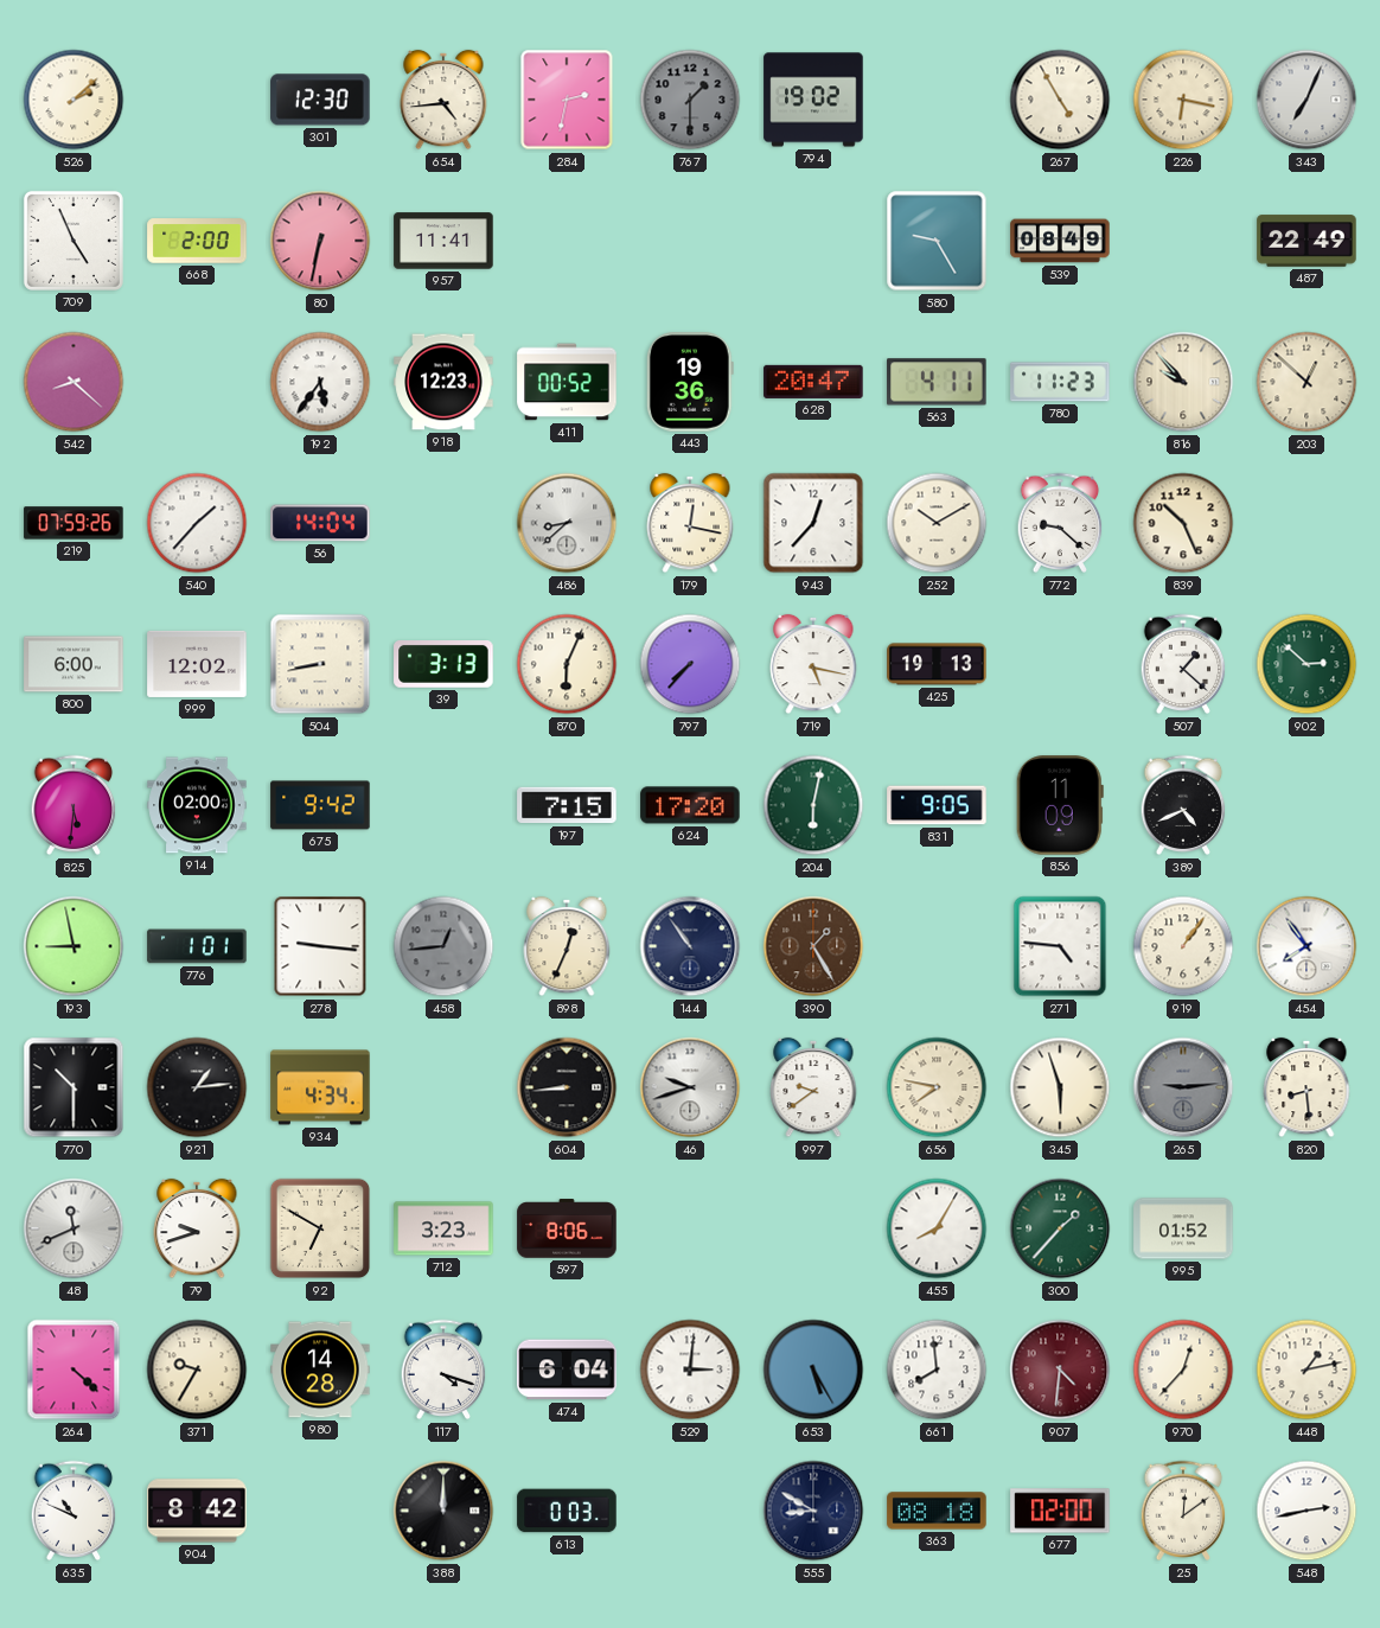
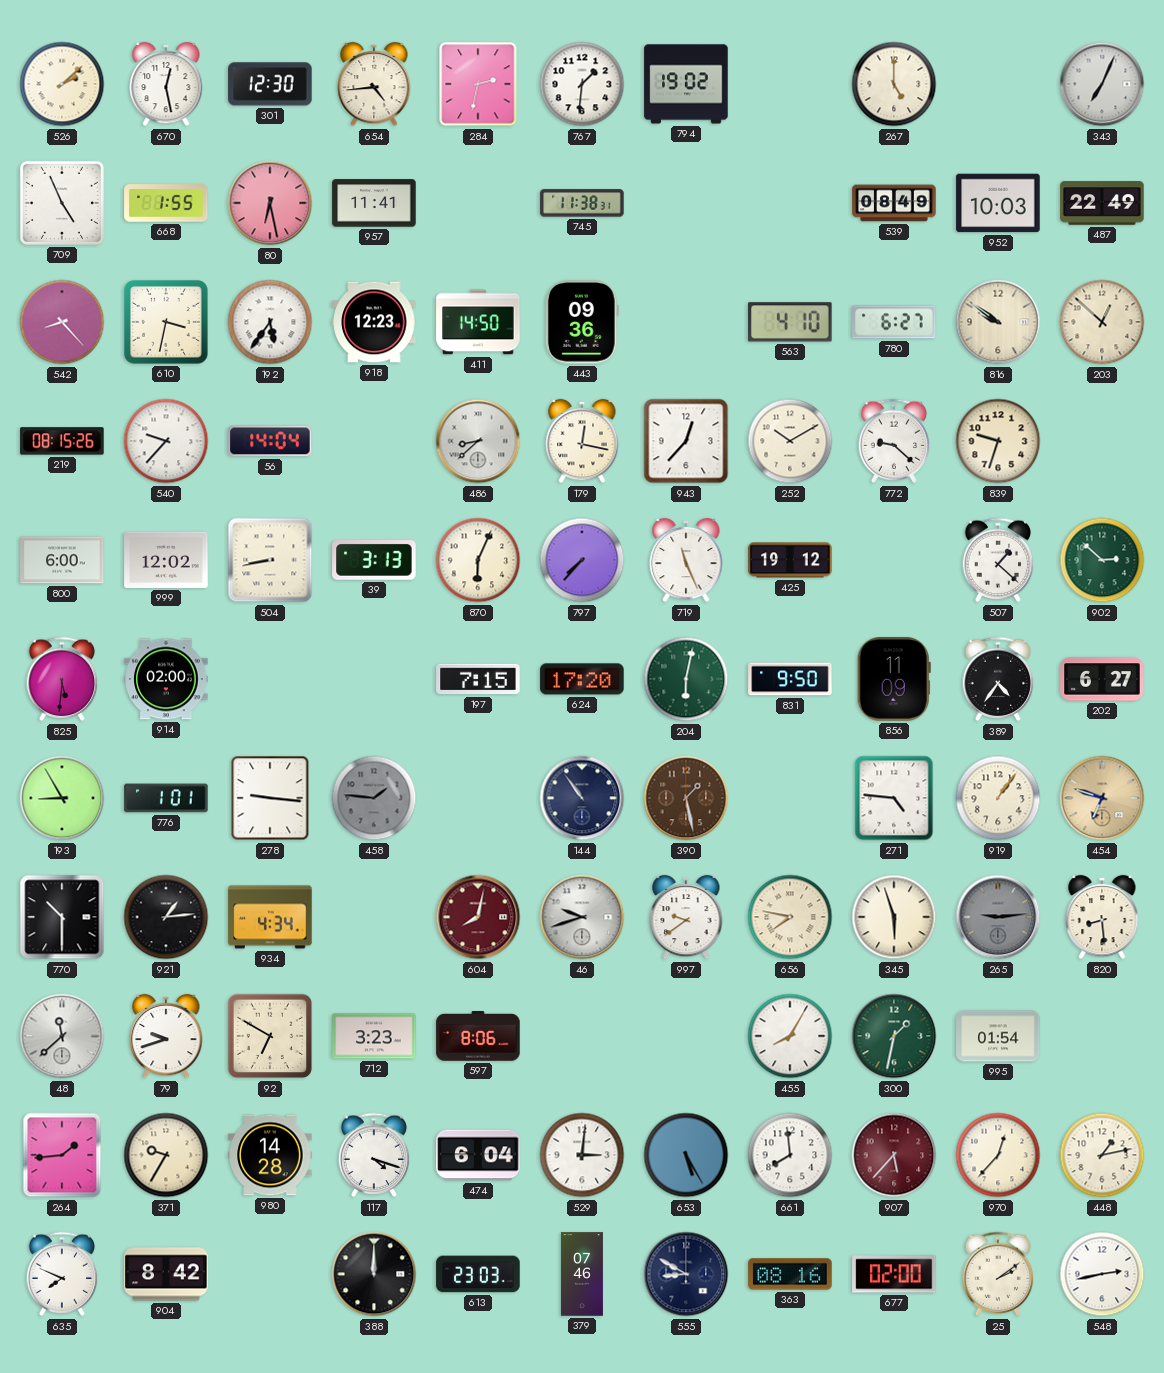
670: none -> 12:28 (166, 84)
767: 1:30 -> 1:31 (582, 84)
767 dial: grey -> white (582, 84)
267: 4:55 -> 5:00 (894, 84)
226: 6:17 -> none (1183, 100)
668: 2:00 -> 1:55 (166, 203)
80: 6:32 -> 6:28 (270, 203)
745: none -> 11:38 (582, 203)
580: 9:25 -> none (937, 241)
952: none -> 10:03 (998, 203)
542: 8:22 -> 8:23 (62, 322)
610: none -> 3:32 (166, 322)
411: 00:52 -> 14:50 (478, 322)
443: 19:36 -> 09:36 (582, 322)
628: 20:47 -> none (813, 382)
563: 4:11 -> 4:10 (790, 322)
780: 11:23 -> 6:27 (894, 322)
816: 9:53 -> 9:51 (998, 322)
219: 07:59 -> 08:15 (62, 441)
540: 1:37 -> 9:37 (166, 441)
839: 10:26 -> 9:33 (998, 441)
719: 5:17 -> 11:26 (686, 560)
425: 19:13 -> 19:12 (790, 560)
675: 9:42 -> none (320, 805)
831: 9:05 -> 9:50 (790, 679)
389: 4:41 -> 4:36 (998, 679)
202: none -> 6:27 (1102, 679)
193: 8:58 -> 8:55 (62, 798)
458: 12:44 -> 1:46 (374, 798)
898: 12:34 -> none (567, 946)
390: 1:25 -> 1:28 (686, 798)
454: 7:54 -> 6:48 (1102, 798)
454 dial: white -> champagne (1102, 798)
604: 8:44 -> 8:02 (478, 917)
604 dial: black -> burgundy (478, 917)
48: 11:41 -> 11:38 (62, 1036)
300: 1:37 -> 1:32 (894, 1036)
995: 01:52 -> 01:54 (998, 1036)
264: 4:22 -> 1:44 (62, 1155)
907: 4:31 -> 5:37 (894, 1155)
635: 10:49 -> 7:49 (62, 1274)
613: 0:03 -> 23:03 (478, 1274)
379: none -> 07:46 (582, 1274)
363: 08:18 -> 08:16 (790, 1274)
25: 12:09 -> 2:09 (998, 1274)
